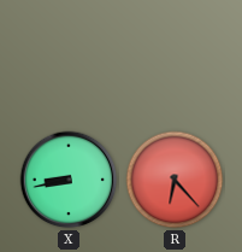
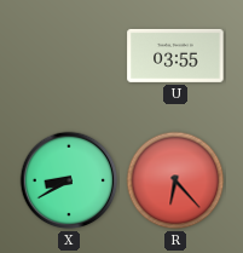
U: none -> 03:55 (175, 56)
X: 8:43 -> 8:40 (69, 180)
